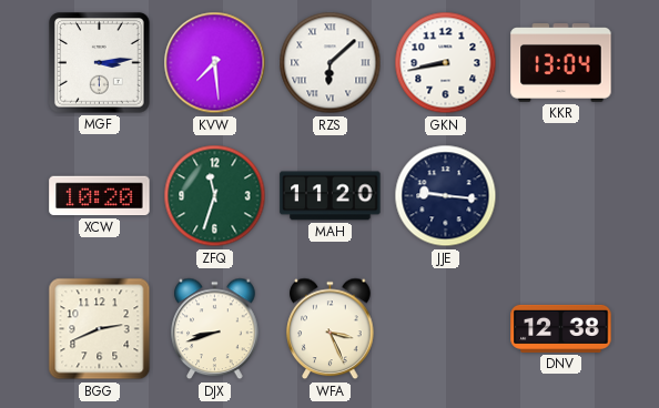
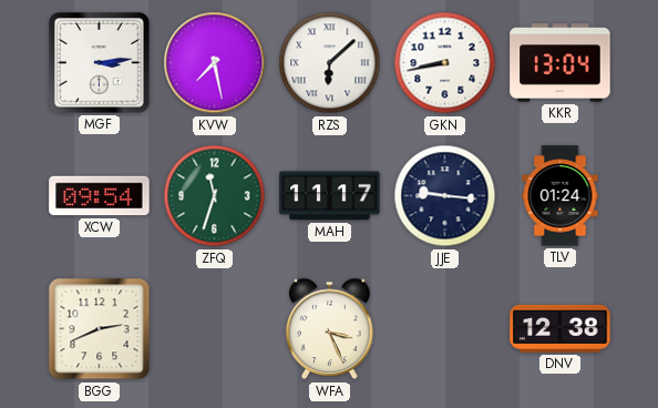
KVW: 7:29 -> 7:28 (215, 63)
XCW: 10:20 -> 09:54 (100, 196)
MAH: 11:20 -> 11:17 (330, 196)
TLV: none -> 01:24 (561, 196)
DJX: 8:42 -> none (215, 329)
